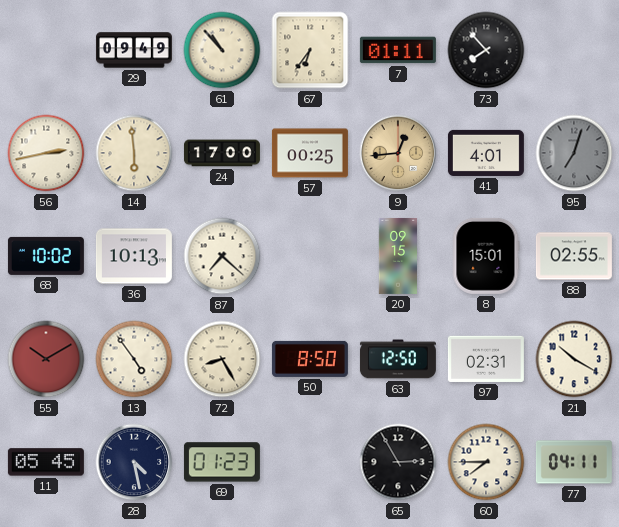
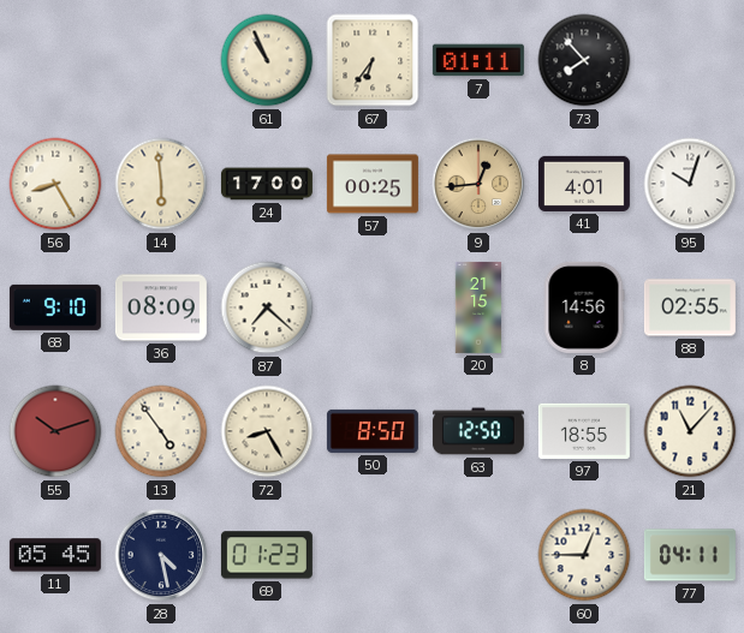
29: 09:49 -> none (134, 50)
61: 10:53 -> 10:56 (267, 60)
56: 2:43 -> 8:25 (55, 184)
95: 7:03 -> 10:03 (690, 184)
95 dial: grey -> white (690, 184)
68: 10:02 -> 9:10 (55, 307)
36: 10:13 -> 08:09 (161, 307)
20: 09:15 -> 21:15 (478, 307)
8: 15:01 -> 14:56 (584, 307)
55: 10:10 -> 10:12 (55, 431)
97: 02:31 -> 18:55 (584, 431)
21: 10:20 -> 11:07 (690, 431)
65: 2:55 -> none (398, 462)
60: 7:45 -> 12:45 (584, 555)
